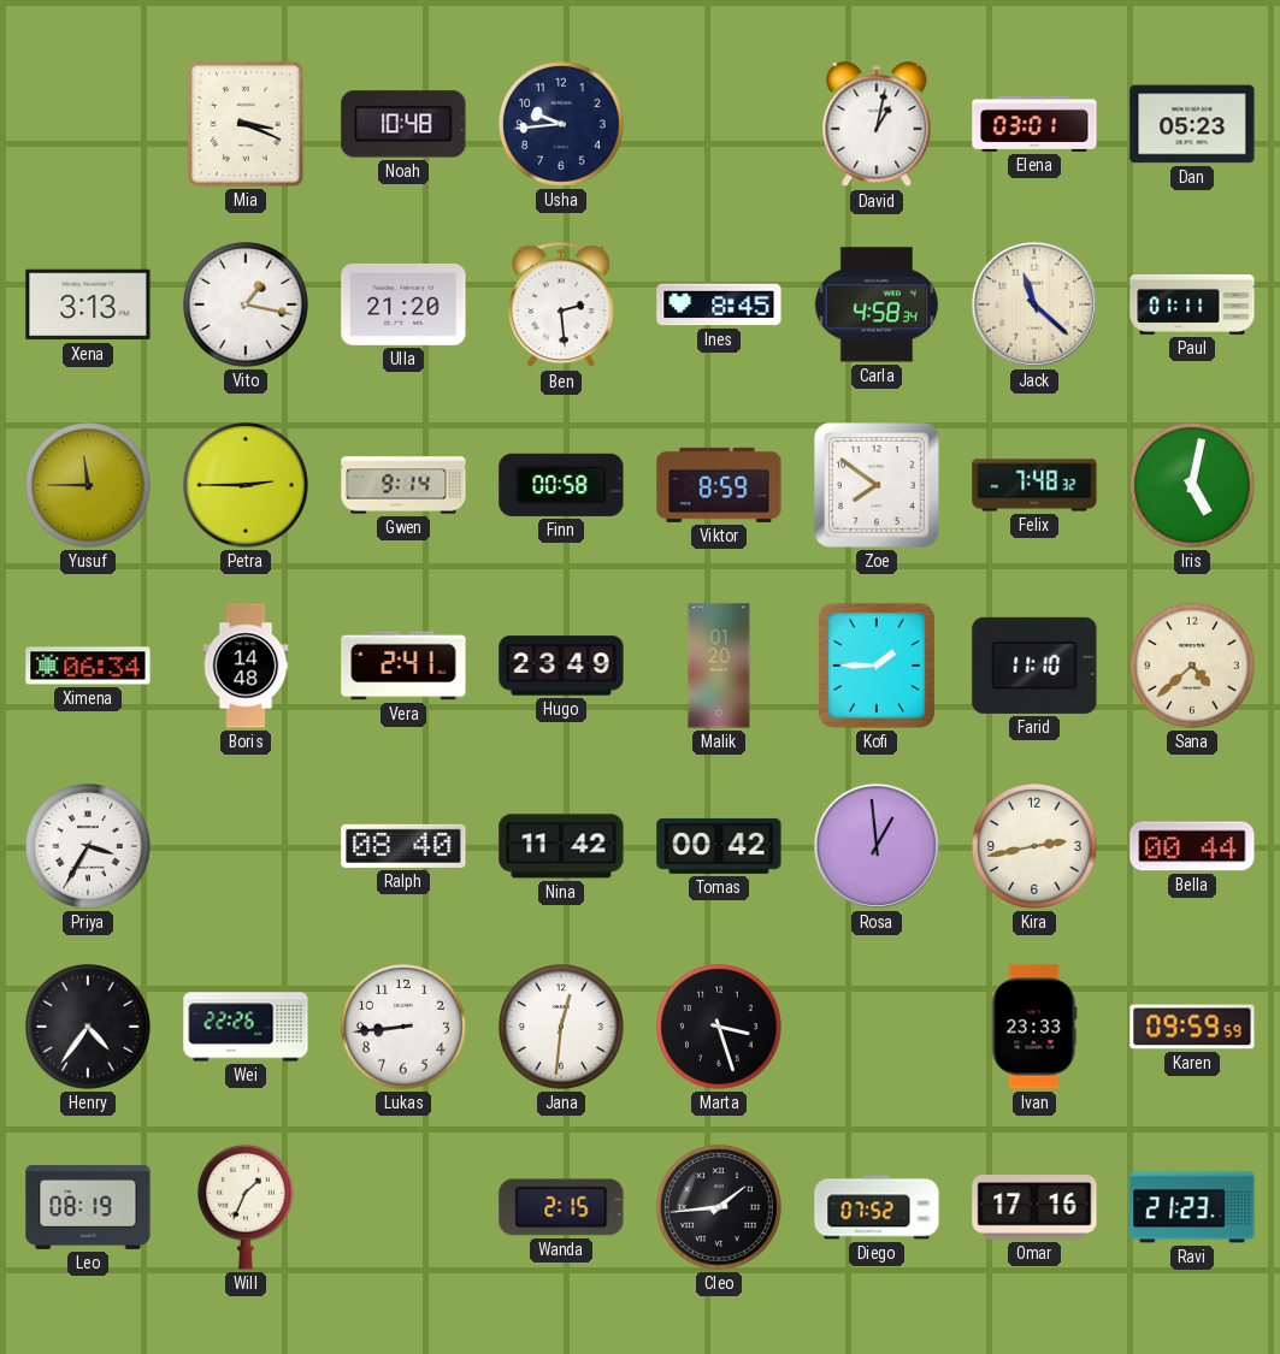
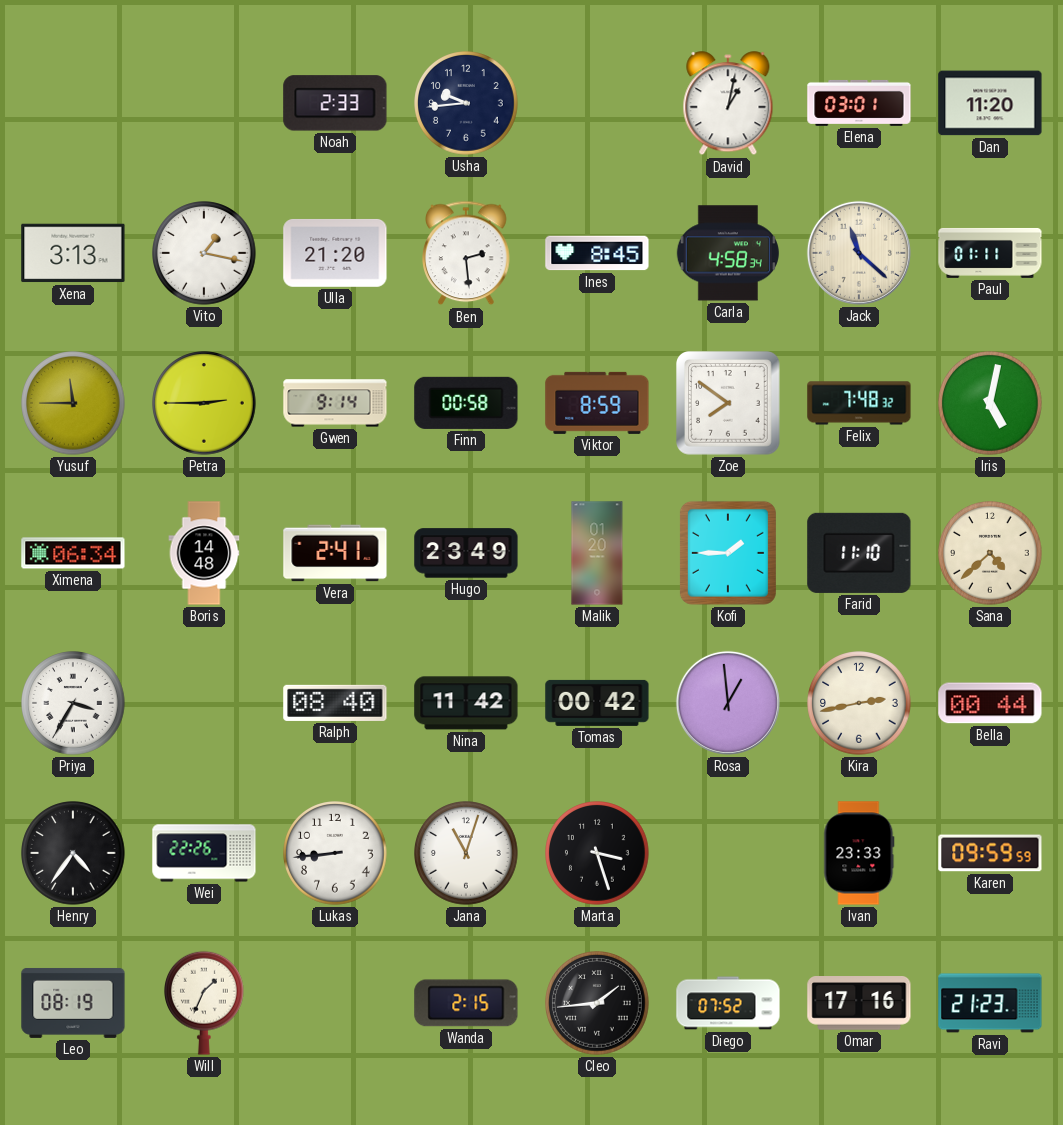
Mia: 3:19 -> none (246, 124)
Noah: 10:48 -> 2:33 (335, 103)
Dan: 05:23 -> 11:20 (990, 103)
Jana: 12:31 -> 11:03 (466, 853)
